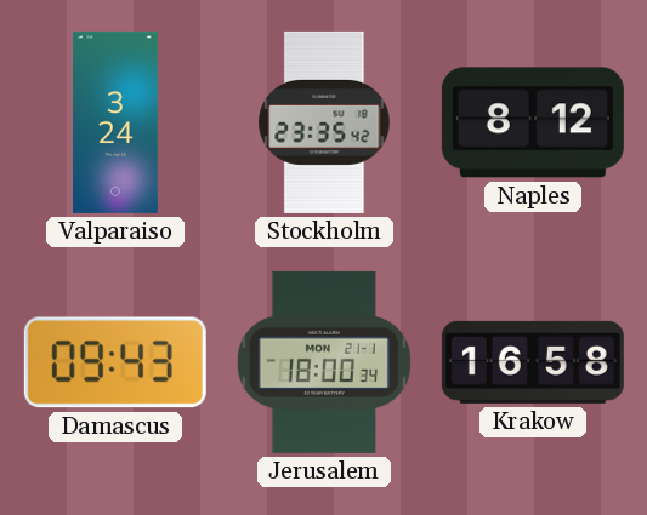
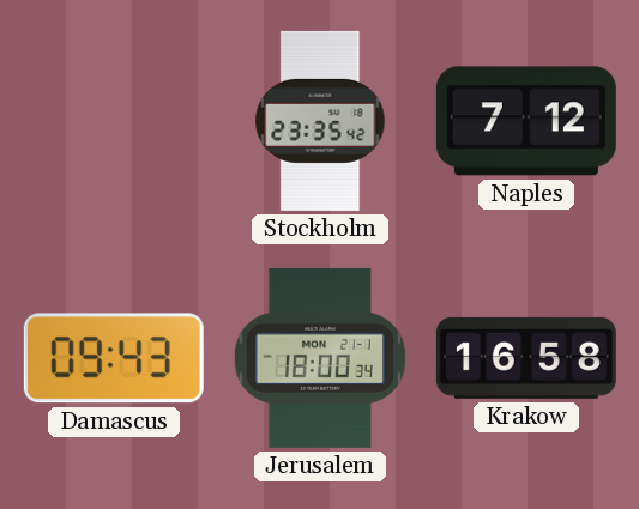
Valparaiso: 3:24 -> none (115, 122)
Naples: 8:12 -> 7:12 (526, 121)
